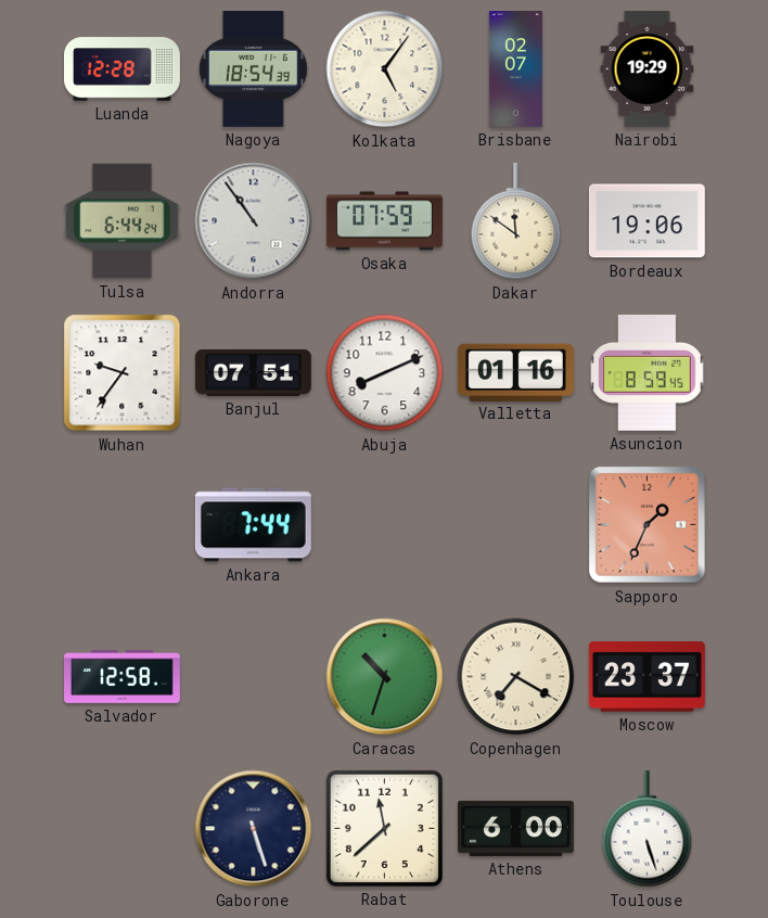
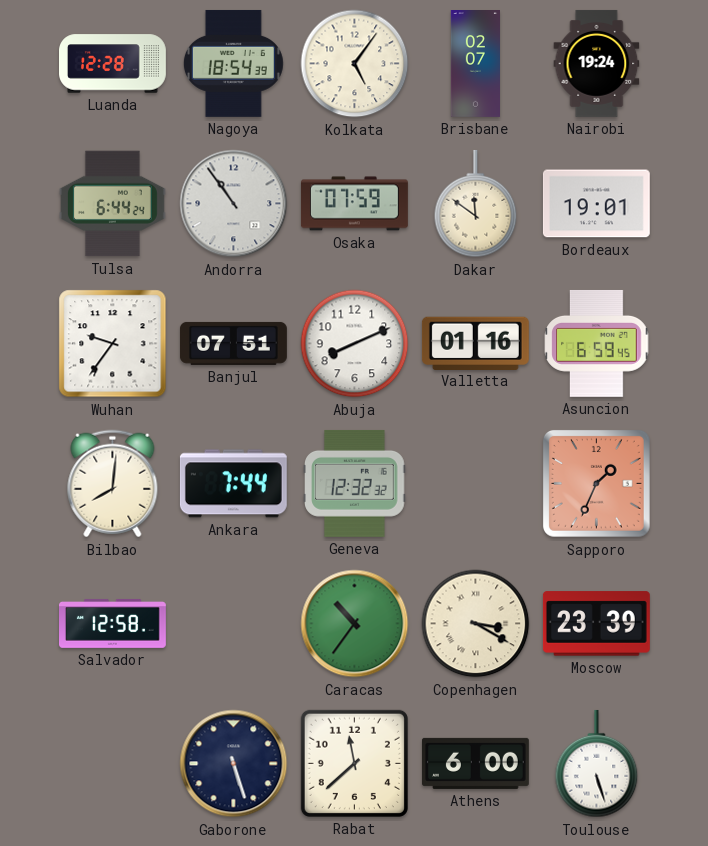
Nairobi: 19:29 -> 19:24 (597, 63)
Bordeaux: 19:06 -> 19:01 (596, 204)
Asuncion: 8:59 -> 6:59 (597, 343)
Bilbao: none -> 8:01 (113, 484)
Geneva: none -> 12:32 (355, 483)
Caracas: 10:33 -> 10:36 (355, 624)
Copenhagen: 7:20 -> 3:20 (476, 624)
Moscow: 23:37 -> 23:39 (596, 624)
